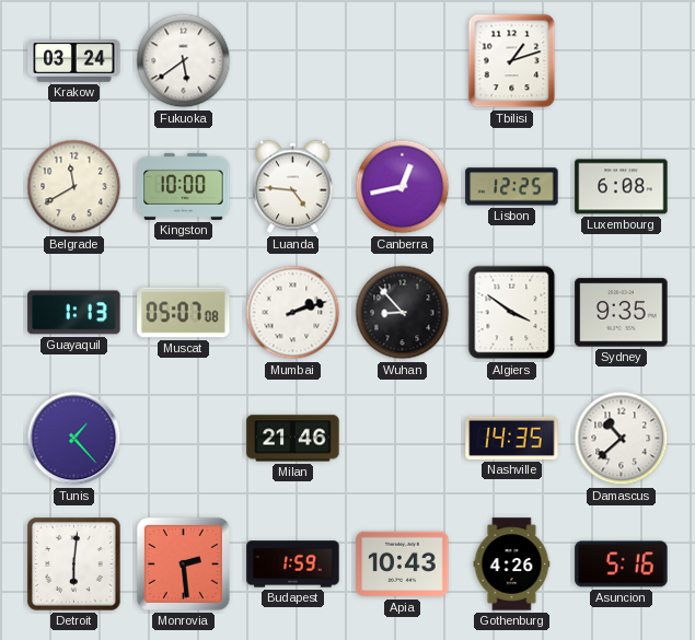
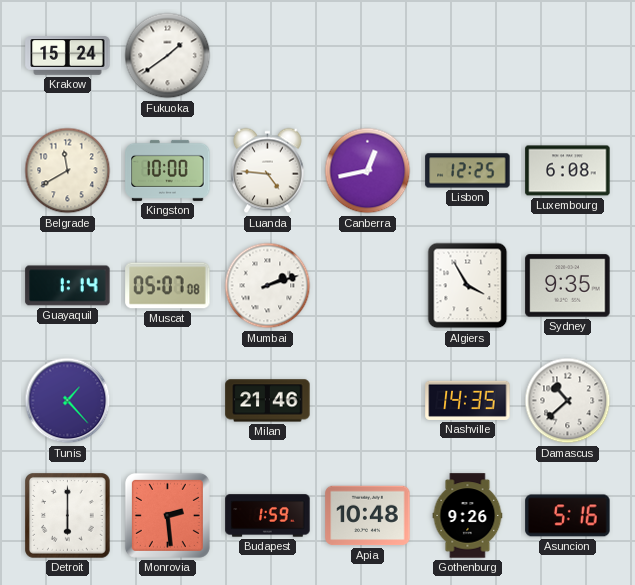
Krakow: 03:24 -> 15:24 (68, 56)
Fukuoka: 5:39 -> 1:39 (168, 56)
Tbilisi: 1:12 -> none (512, 61)
Guayaquil: 1:13 -> 1:14 (68, 286)
Wuhan: 8:53 -> none (403, 313)
Algiers: 3:51 -> 3:55 (468, 286)
Detroit: 6:01 -> 6:00 (68, 516)
Apia: 10:43 -> 10:48 (368, 516)
Gothenburg: 4:26 -> 9:26 (468, 516)
